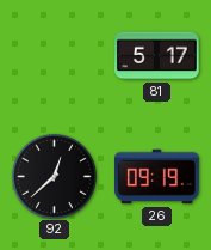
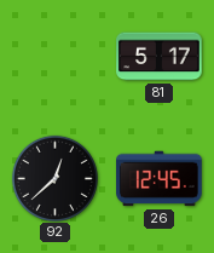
26: 09:19 -> 12:45 (160, 179)
